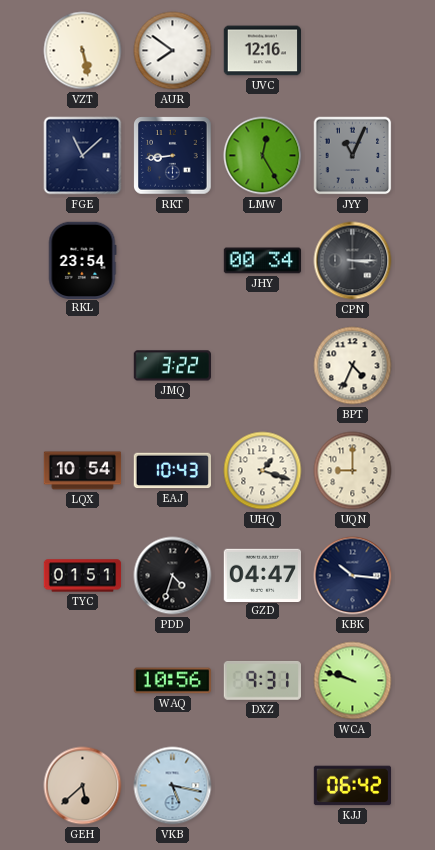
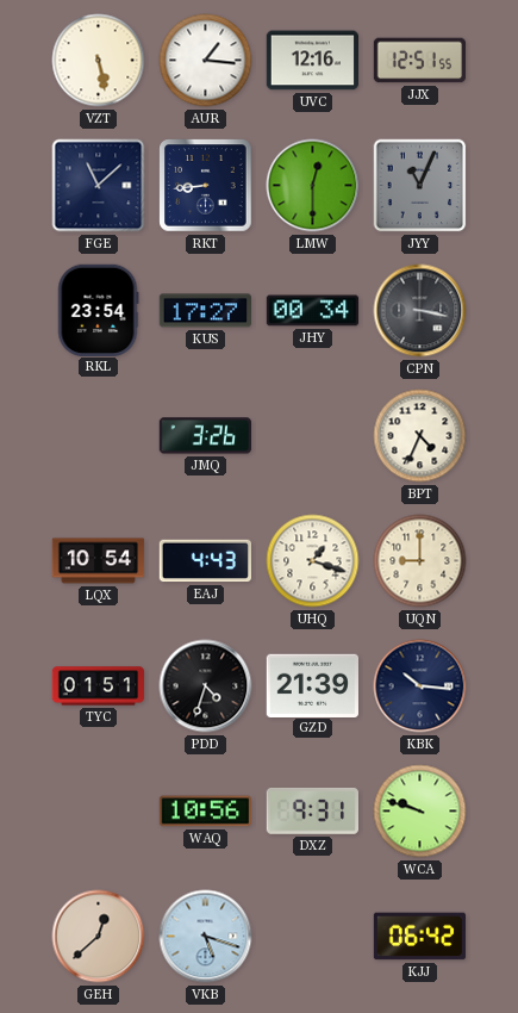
AUR: 7:51 -> 1:16 (206, 61)
JJX: none -> 12:51 (420, 61)
LMW: 12:25 -> 12:30 (313, 186)
KUS: none -> 17:27 (205, 311)
CPN: 3:15 -> 3:17 (420, 311)
JMQ: 3:22 -> 3:26 (205, 436)
EAJ: 10:43 -> 4:43 (205, 561)
GZD: 04:47 -> 21:39 (312, 685)
GEH: 5:38 -> 12:38 (99, 937)
VKB: 5:17 -> 5:18 (206, 937)
